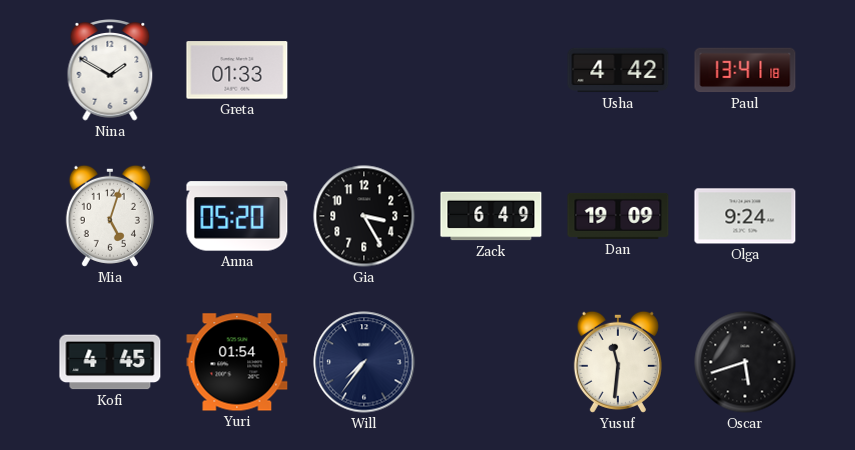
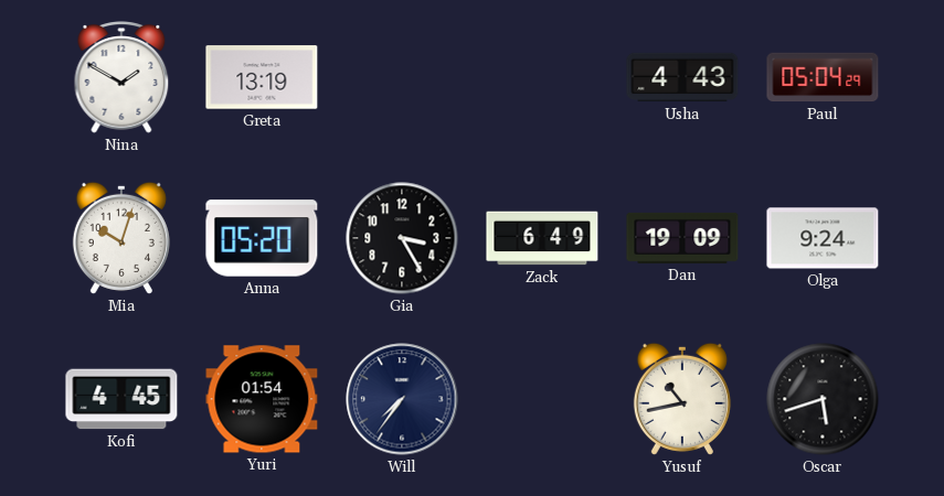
Greta: 01:33 -> 13:19 (262, 77)
Usha: 4:42 -> 4:43 (682, 77)
Paul: 13:41 -> 05:04 (823, 77)
Mia: 5:03 -> 10:03 (121, 238)
Yusuf: 11:31 -> 10:43 (682, 399)
